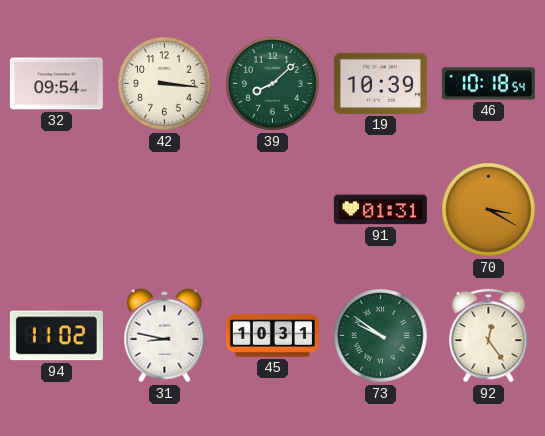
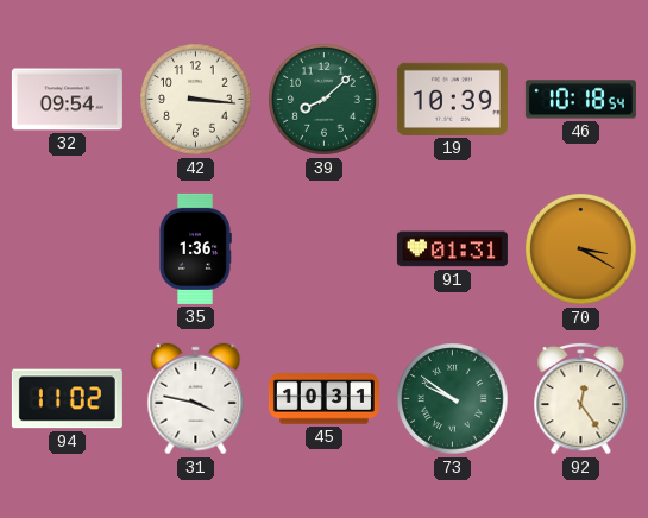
35: none -> 1:36 (195, 248)
31: 8:47 -> 3:47 (196, 399)
